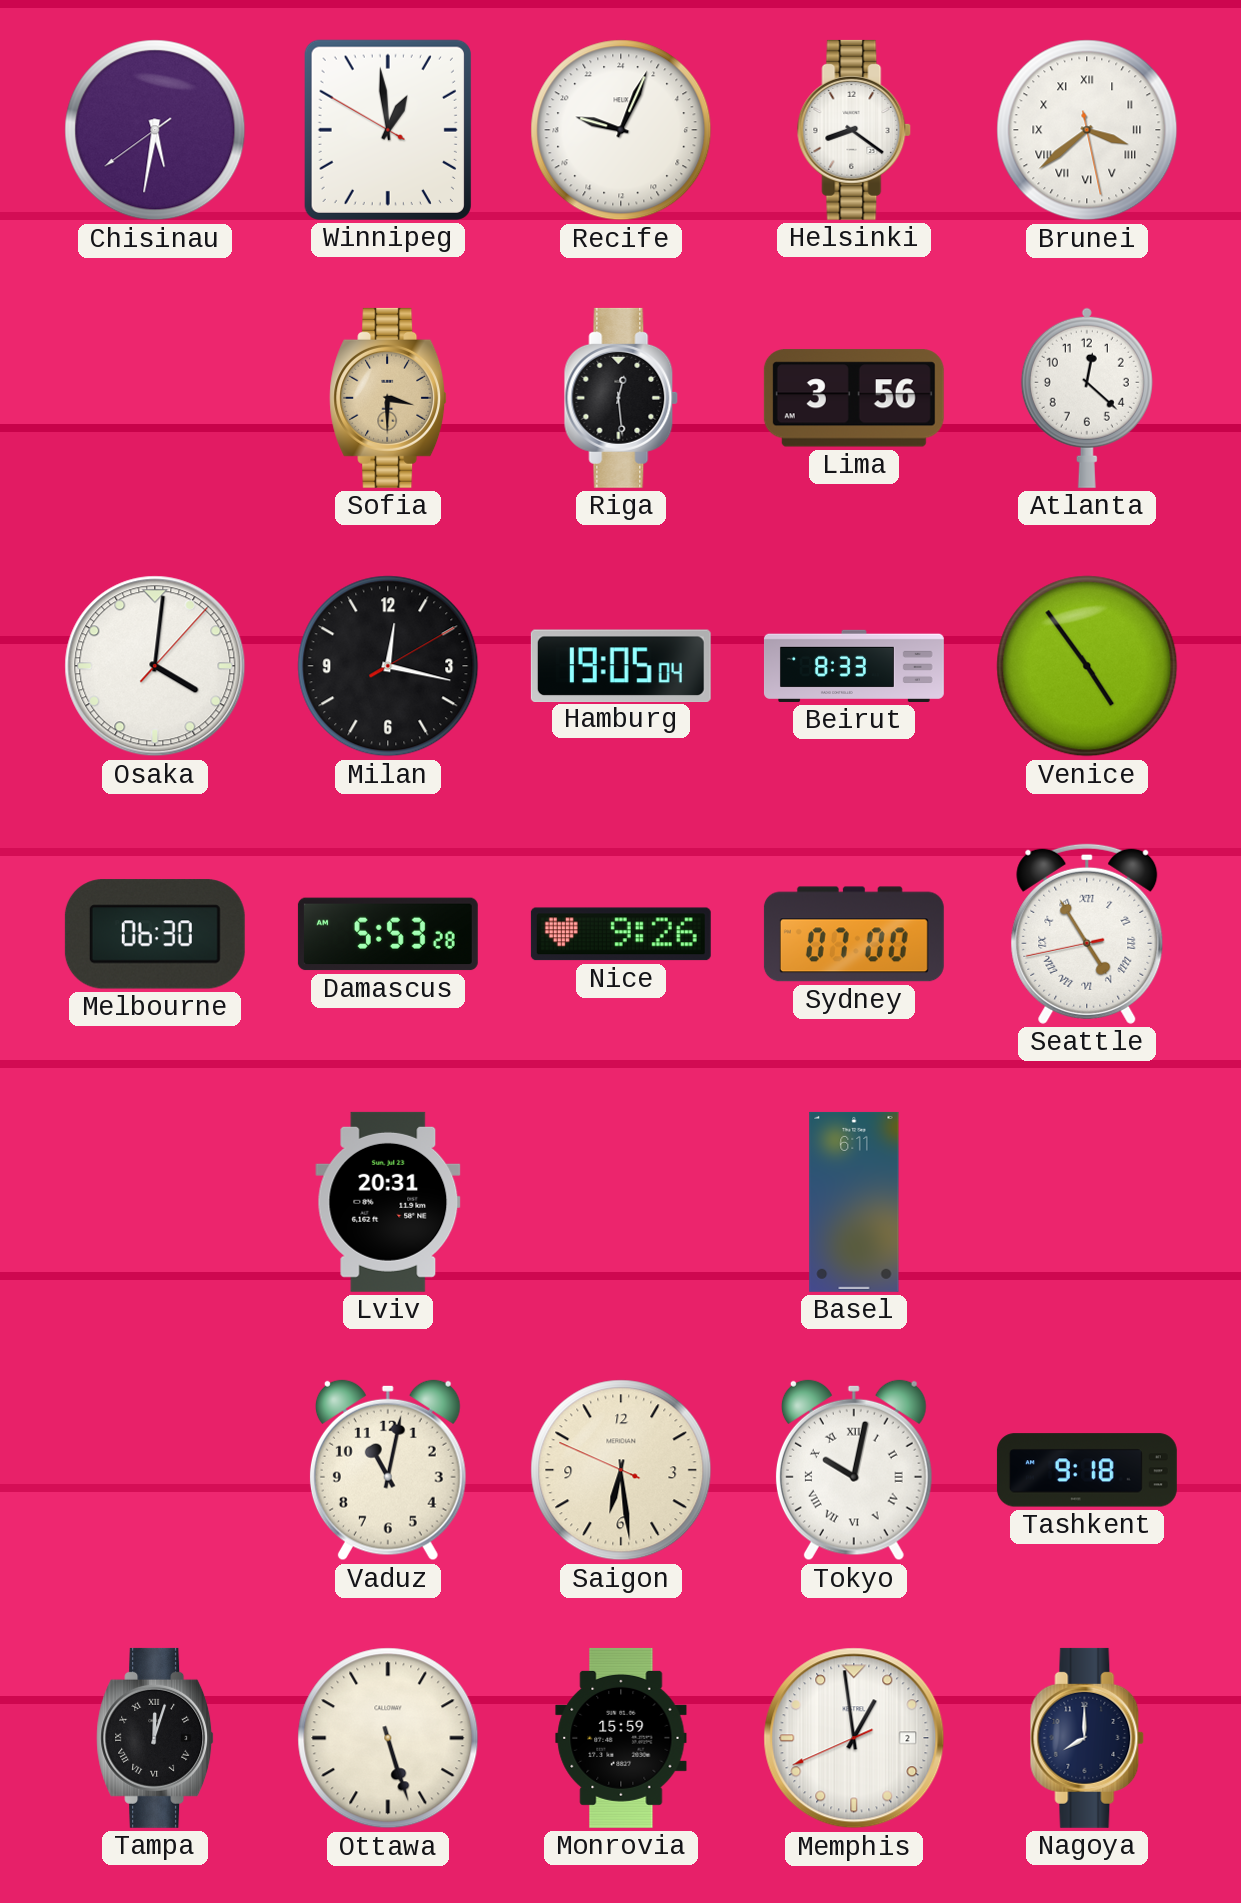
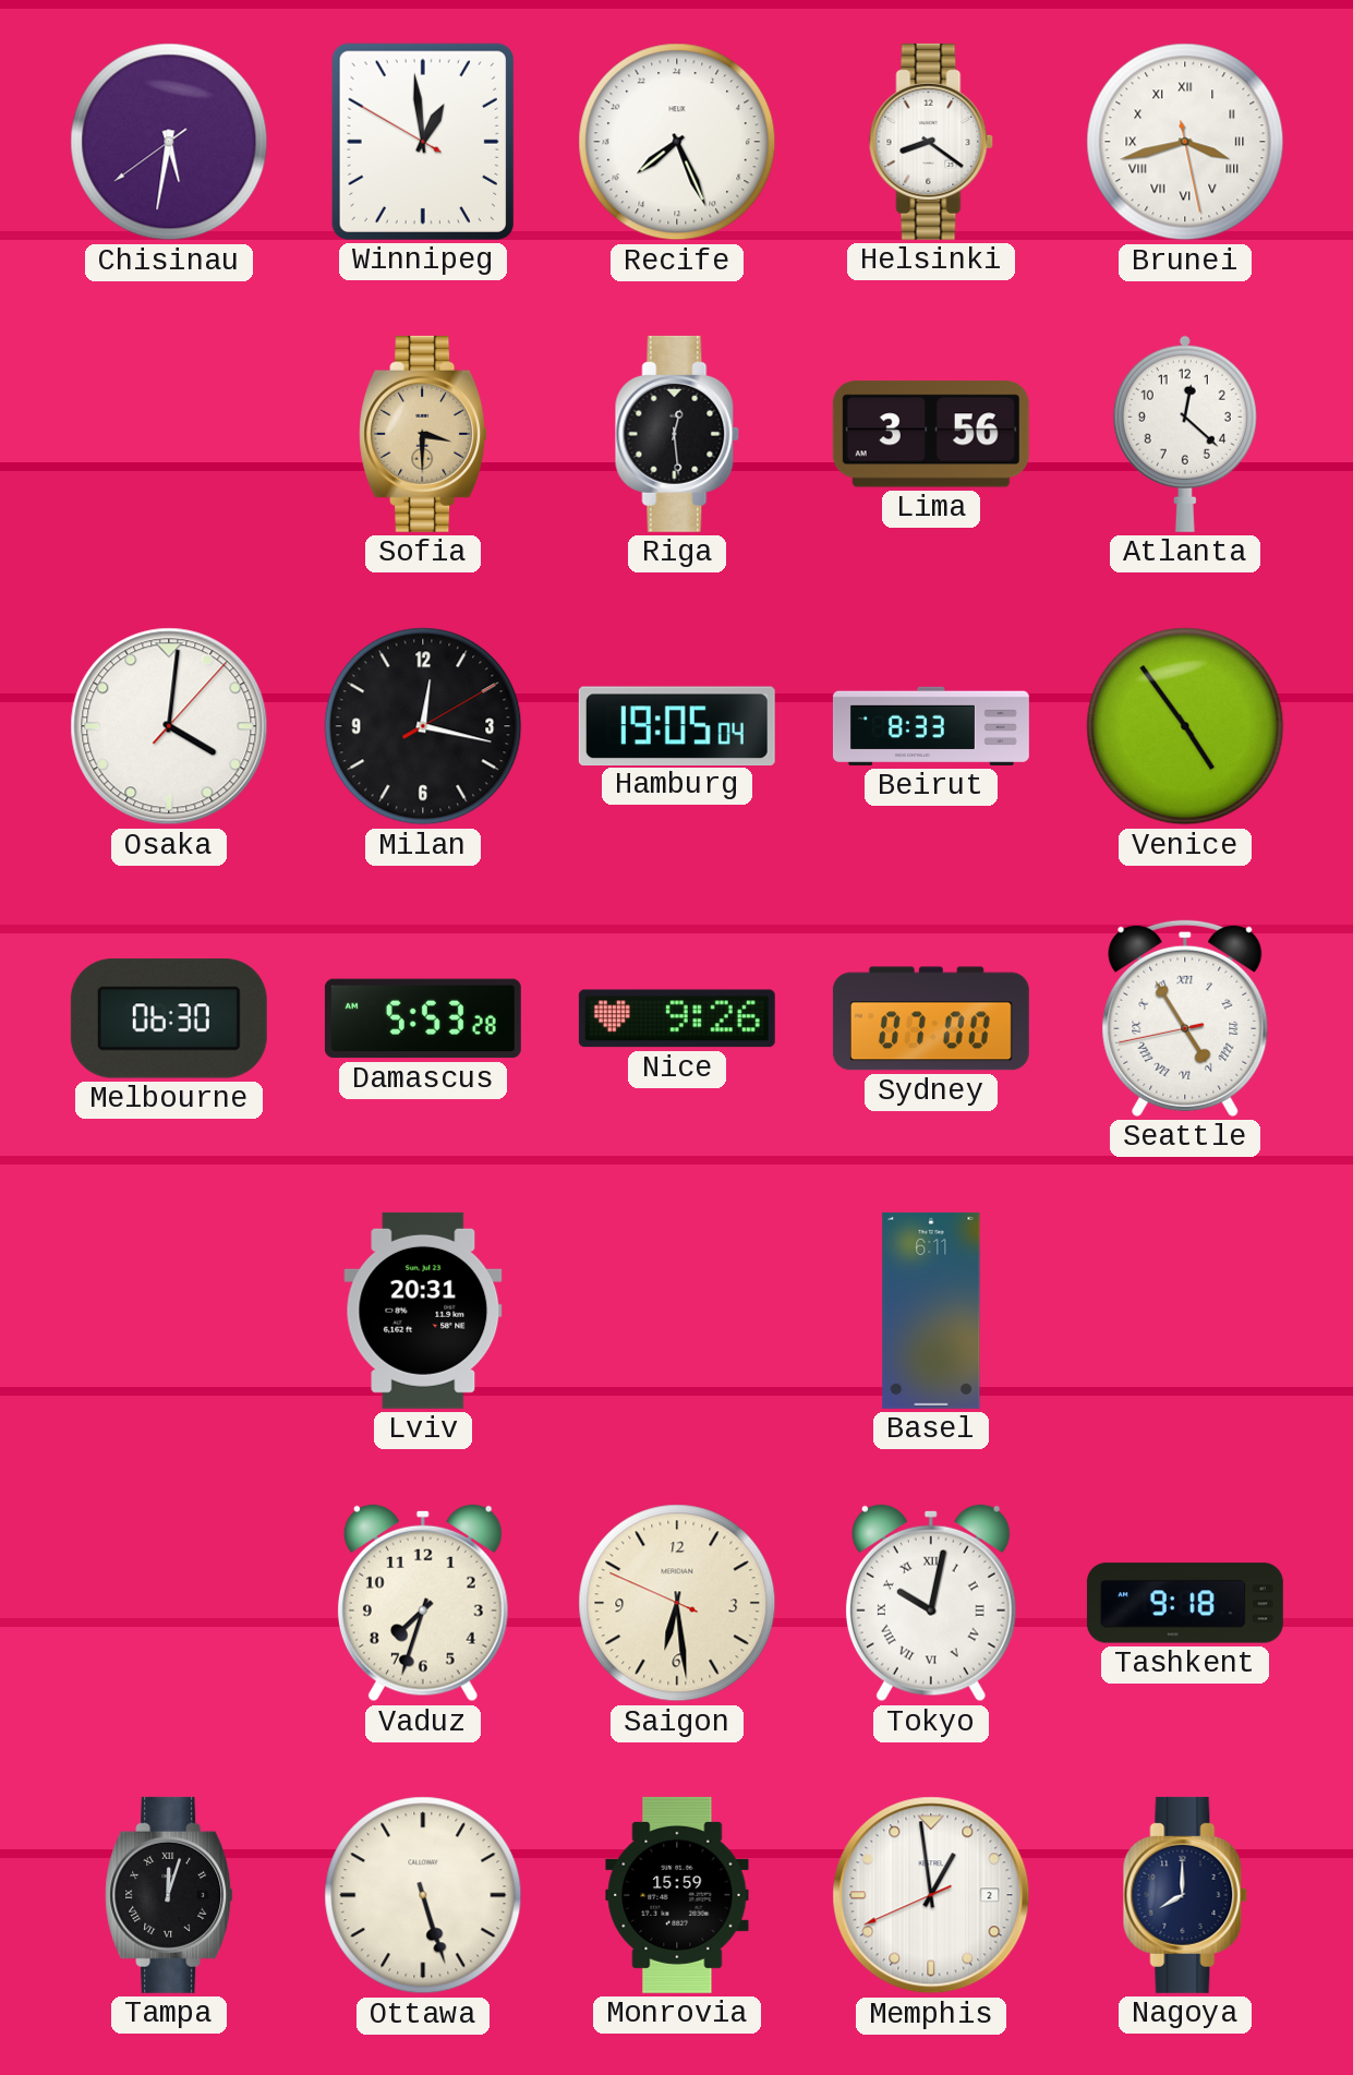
Recife: 19:04 -> 15:26 (677, 142)
Brunei: 3:38 -> 3:42 (1185, 142)
Vaduz: 11:02 -> 7:33 (423, 1603)
